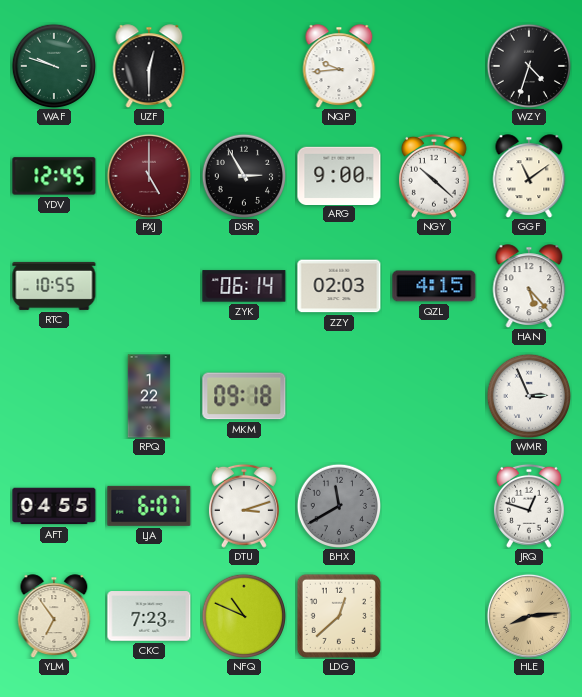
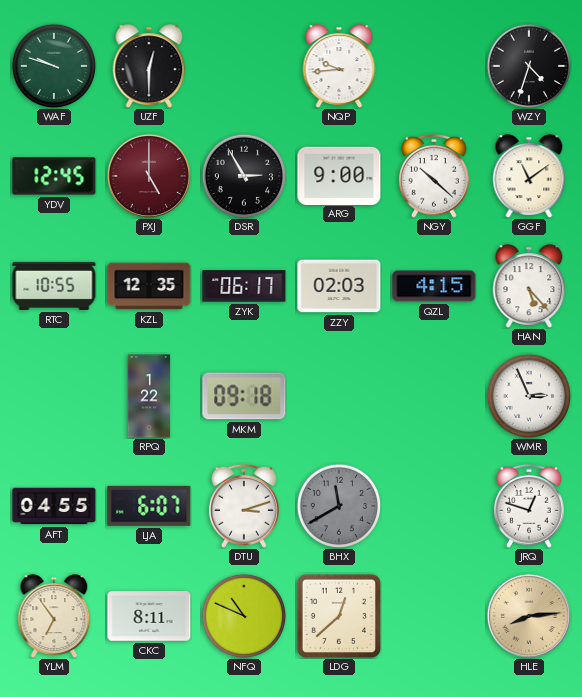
KZL: none -> 12:35 (149, 286)
ZYK: 06:14 -> 06:17 (244, 286)
CKC: 7:23 -> 8:11 (149, 616)
